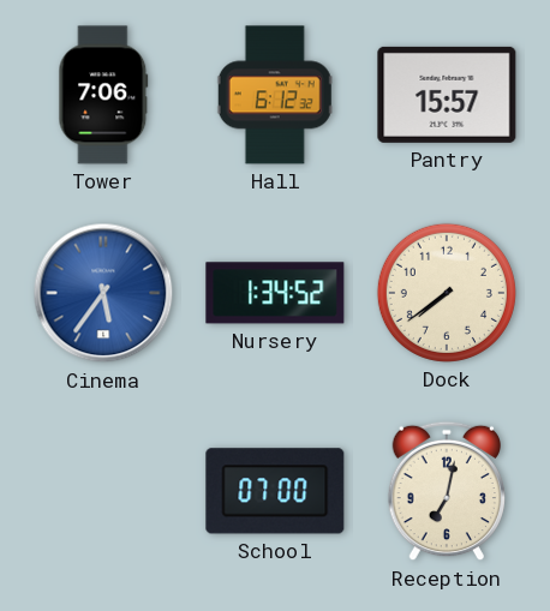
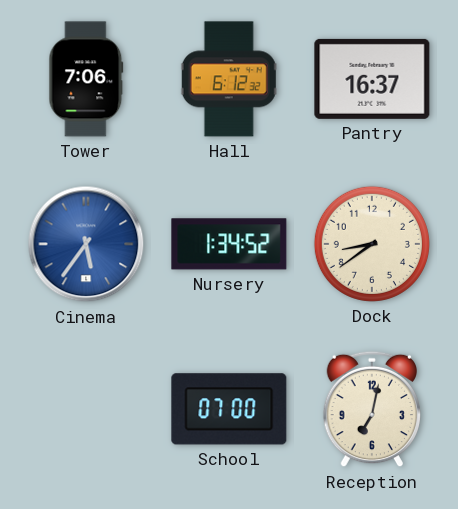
Pantry: 15:57 -> 16:37 (372, 79)
Dock: 7:39 -> 8:39 (372, 244)
